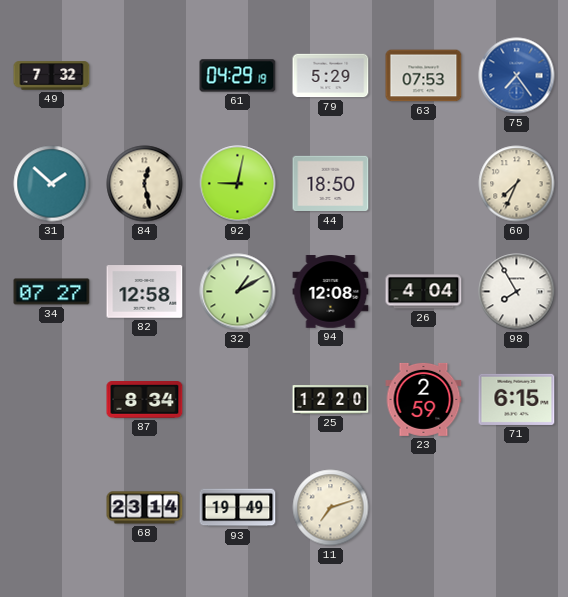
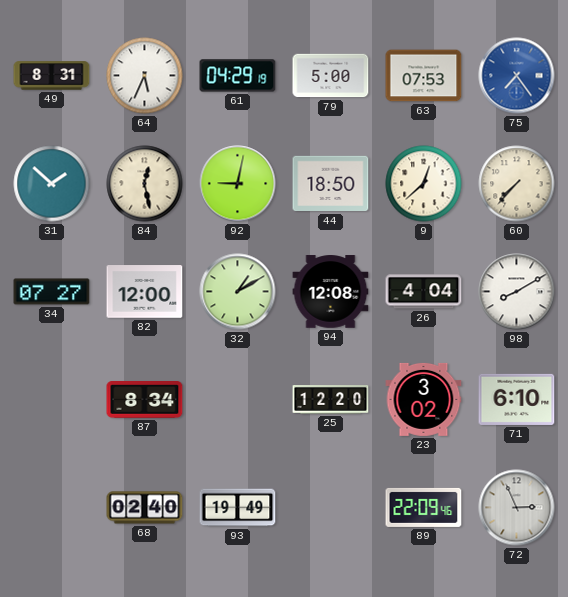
49: 7:32 -> 8:31 (52, 76)
64: none -> 5:34 (145, 76)
79: 5:29 -> 5:00 (331, 76)
9: none -> 12:38 (424, 184)
60: 7:34 -> 7:37 (517, 184)
82: 12:58 -> 12:00 (145, 292)
98: 7:55 -> 8:10 (517, 292)
23: 2:59 -> 3:02 (424, 399)
71: 6:15 -> 6:10 (517, 399)
68: 23:14 -> 02:40 (145, 508)
11: 7:12 -> none (331, 508)
89: none -> 22:09 (424, 507)
72: none -> 2:56 (517, 508)
